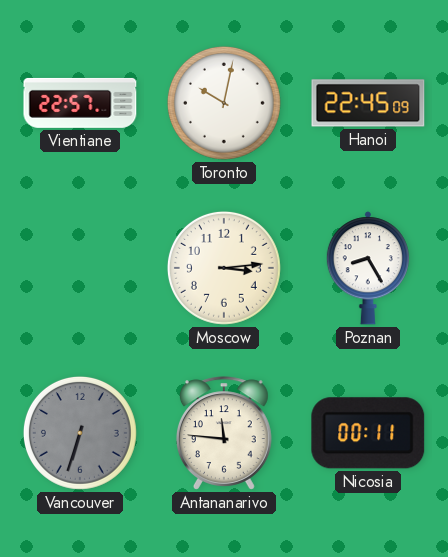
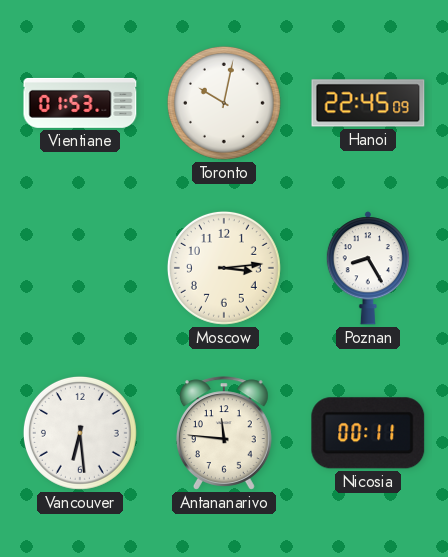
Vientiane: 22:57 -> 01:53 (80, 103)
Vancouver: 6:33 -> 6:29 (80, 433)
Vancouver dial: grey -> white (80, 433)
